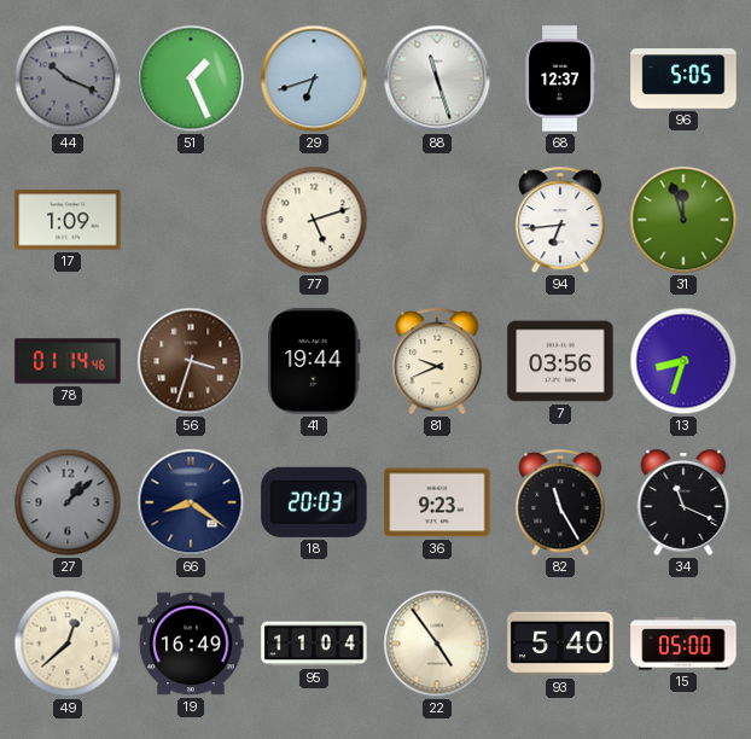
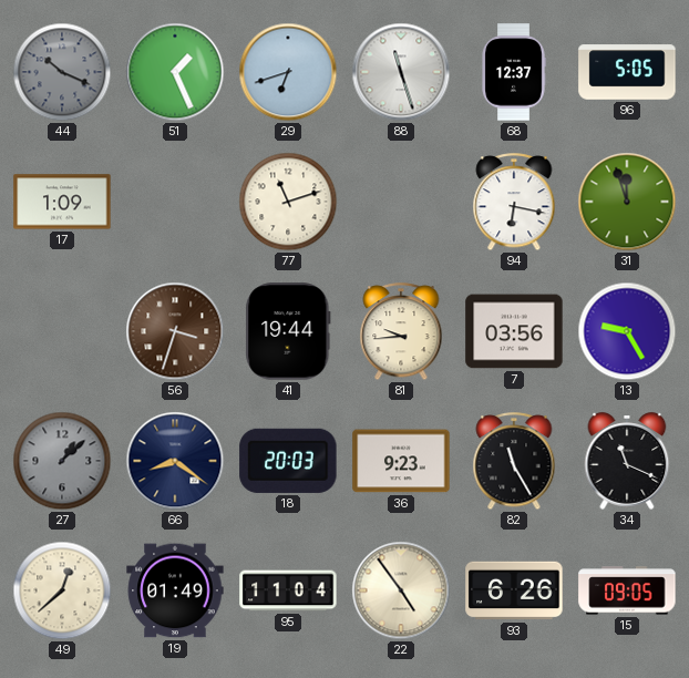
77: 5:12 -> 11:12 (288, 202)
94: 6:44 -> 6:17 (514, 203)
78: 01:14 -> none (68, 361)
81: 9:41 -> 9:44 (401, 332)
13: 8:33 -> 9:25 (627, 331)
19: 16:49 -> 01:49 (175, 590)
93: 5:40 -> 6:26 (514, 590)
15: 05:00 -> 09:05 (627, 590)
